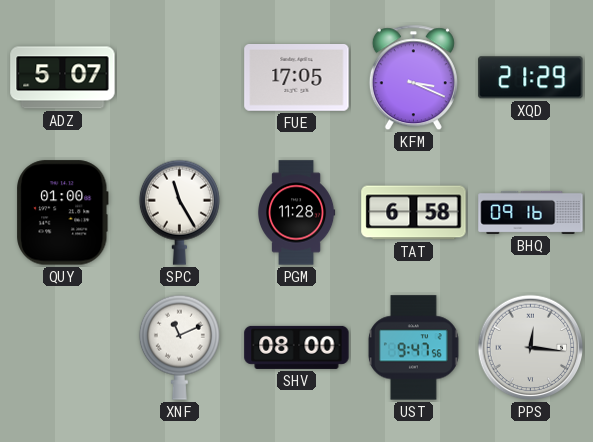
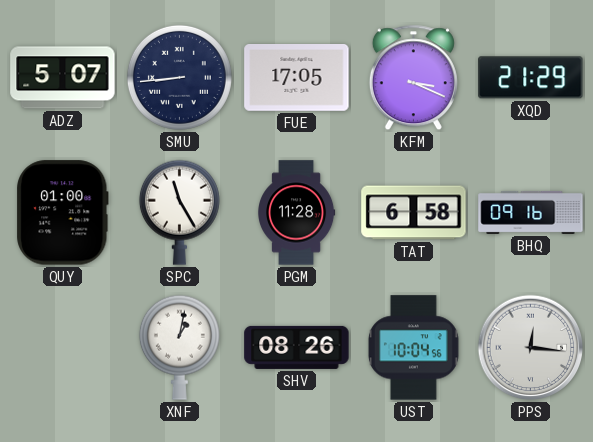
SMU: none -> 8:44 (179, 77)
XNF: 11:11 -> 1:02 (179, 347)
SHV: 08:00 -> 08:26 (297, 347)
UST: 9:47 -> 10:04 (413, 348)
